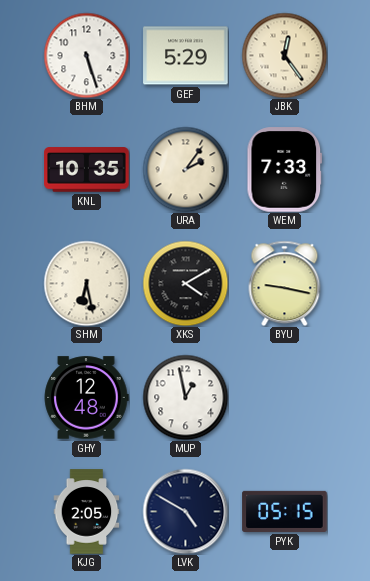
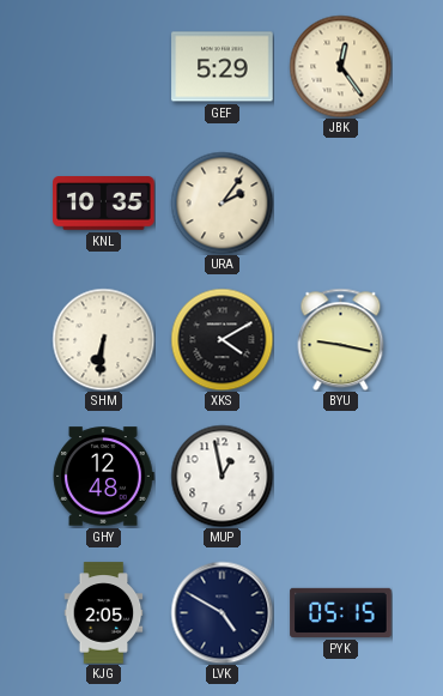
BHM: 5:27 -> none (86, 55)
WEM: 7:33 -> none (285, 170)
SHM: 6:28 -> 6:31 (103, 339)
